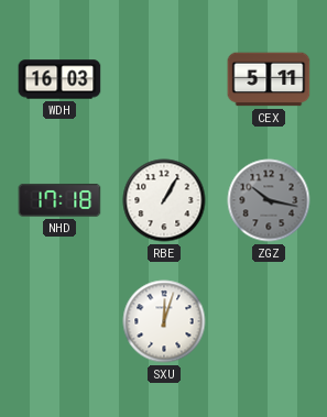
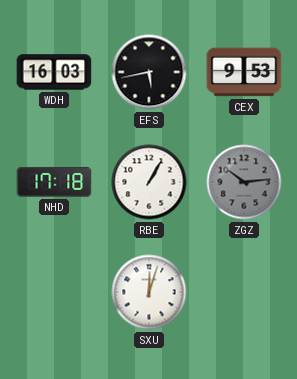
EFS: none -> 5:43 (149, 72)
CEX: 5:11 -> 9:53 (244, 72)
ZGZ: 10:17 -> 10:14 (244, 182)
